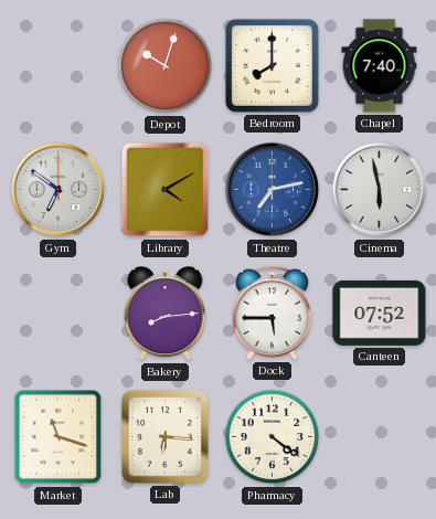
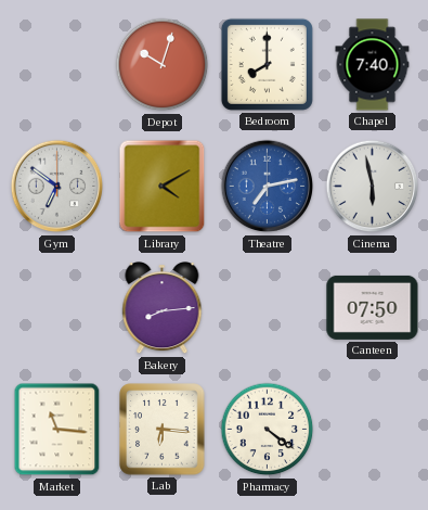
Dock: 5:45 -> none (272, 313)
Canteen: 07:52 -> 07:50 (373, 307)
Market: 11:18 -> 11:16 (57, 430)
